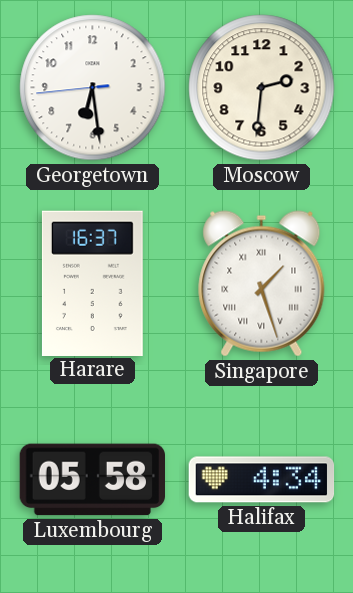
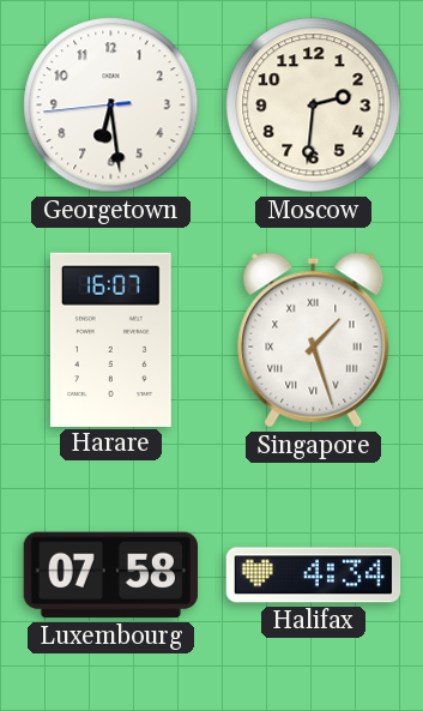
Harare: 16:37 -> 16:07 (110, 339)
Luxembourg: 05:58 -> 07:58 (111, 576)
